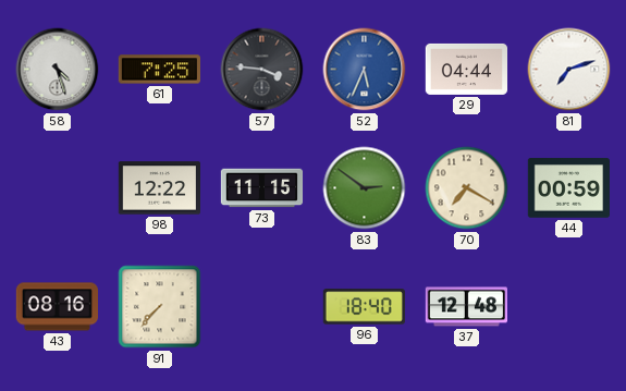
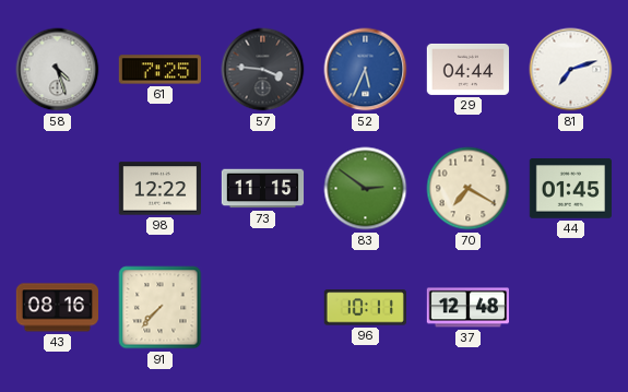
44: 00:59 -> 01:45 (570, 189)
96: 18:40 -> 10:11 (365, 308)
